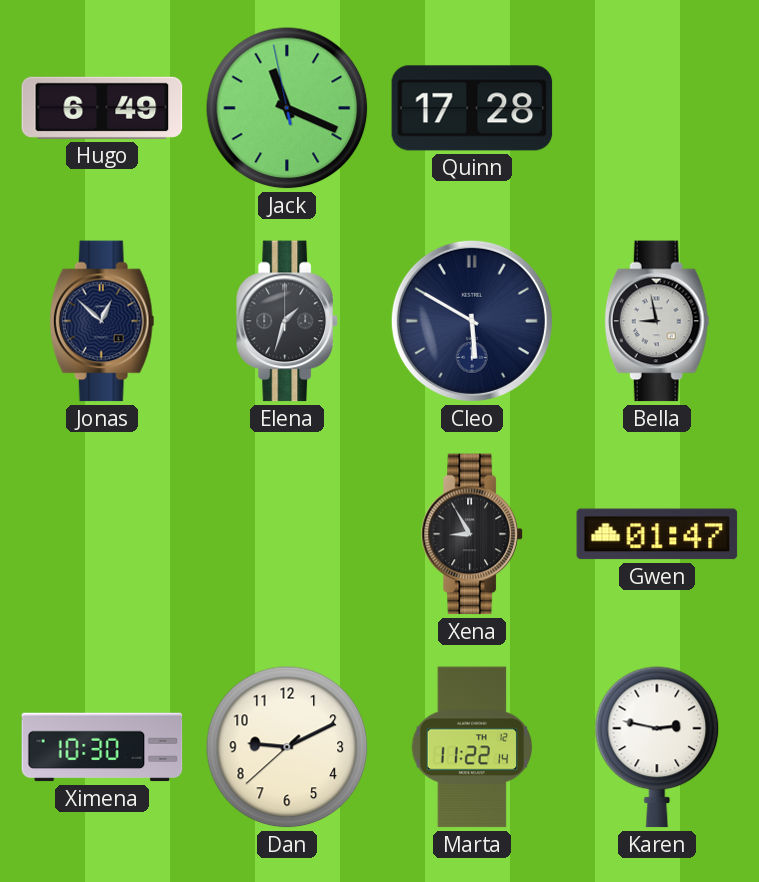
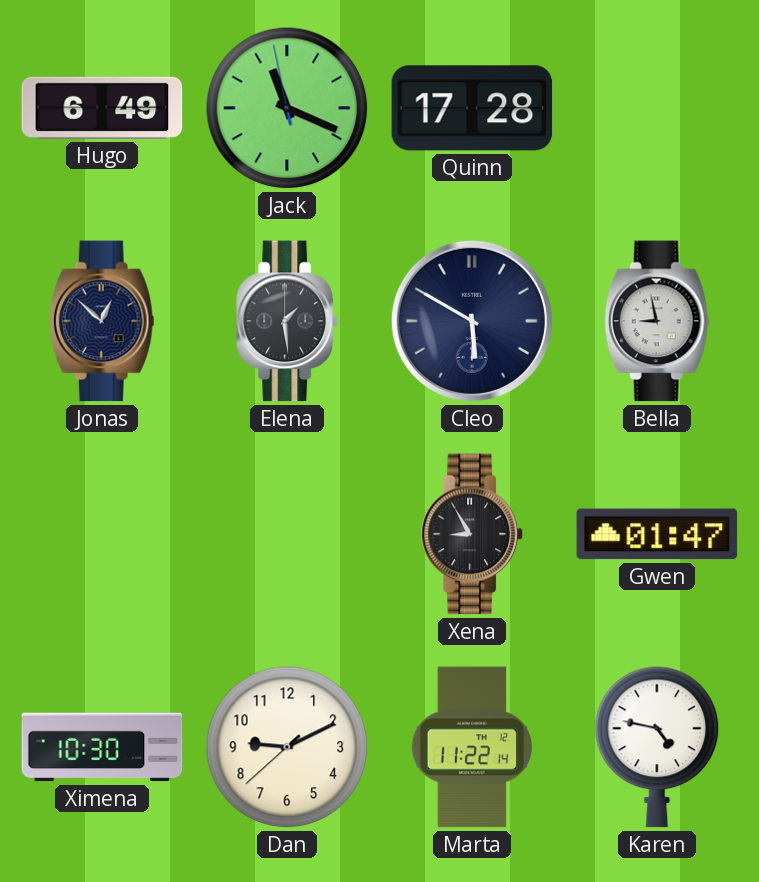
Elena: 1:33 -> 1:29 (287, 321)
Karen: 2:47 -> 4:47 (657, 747)
